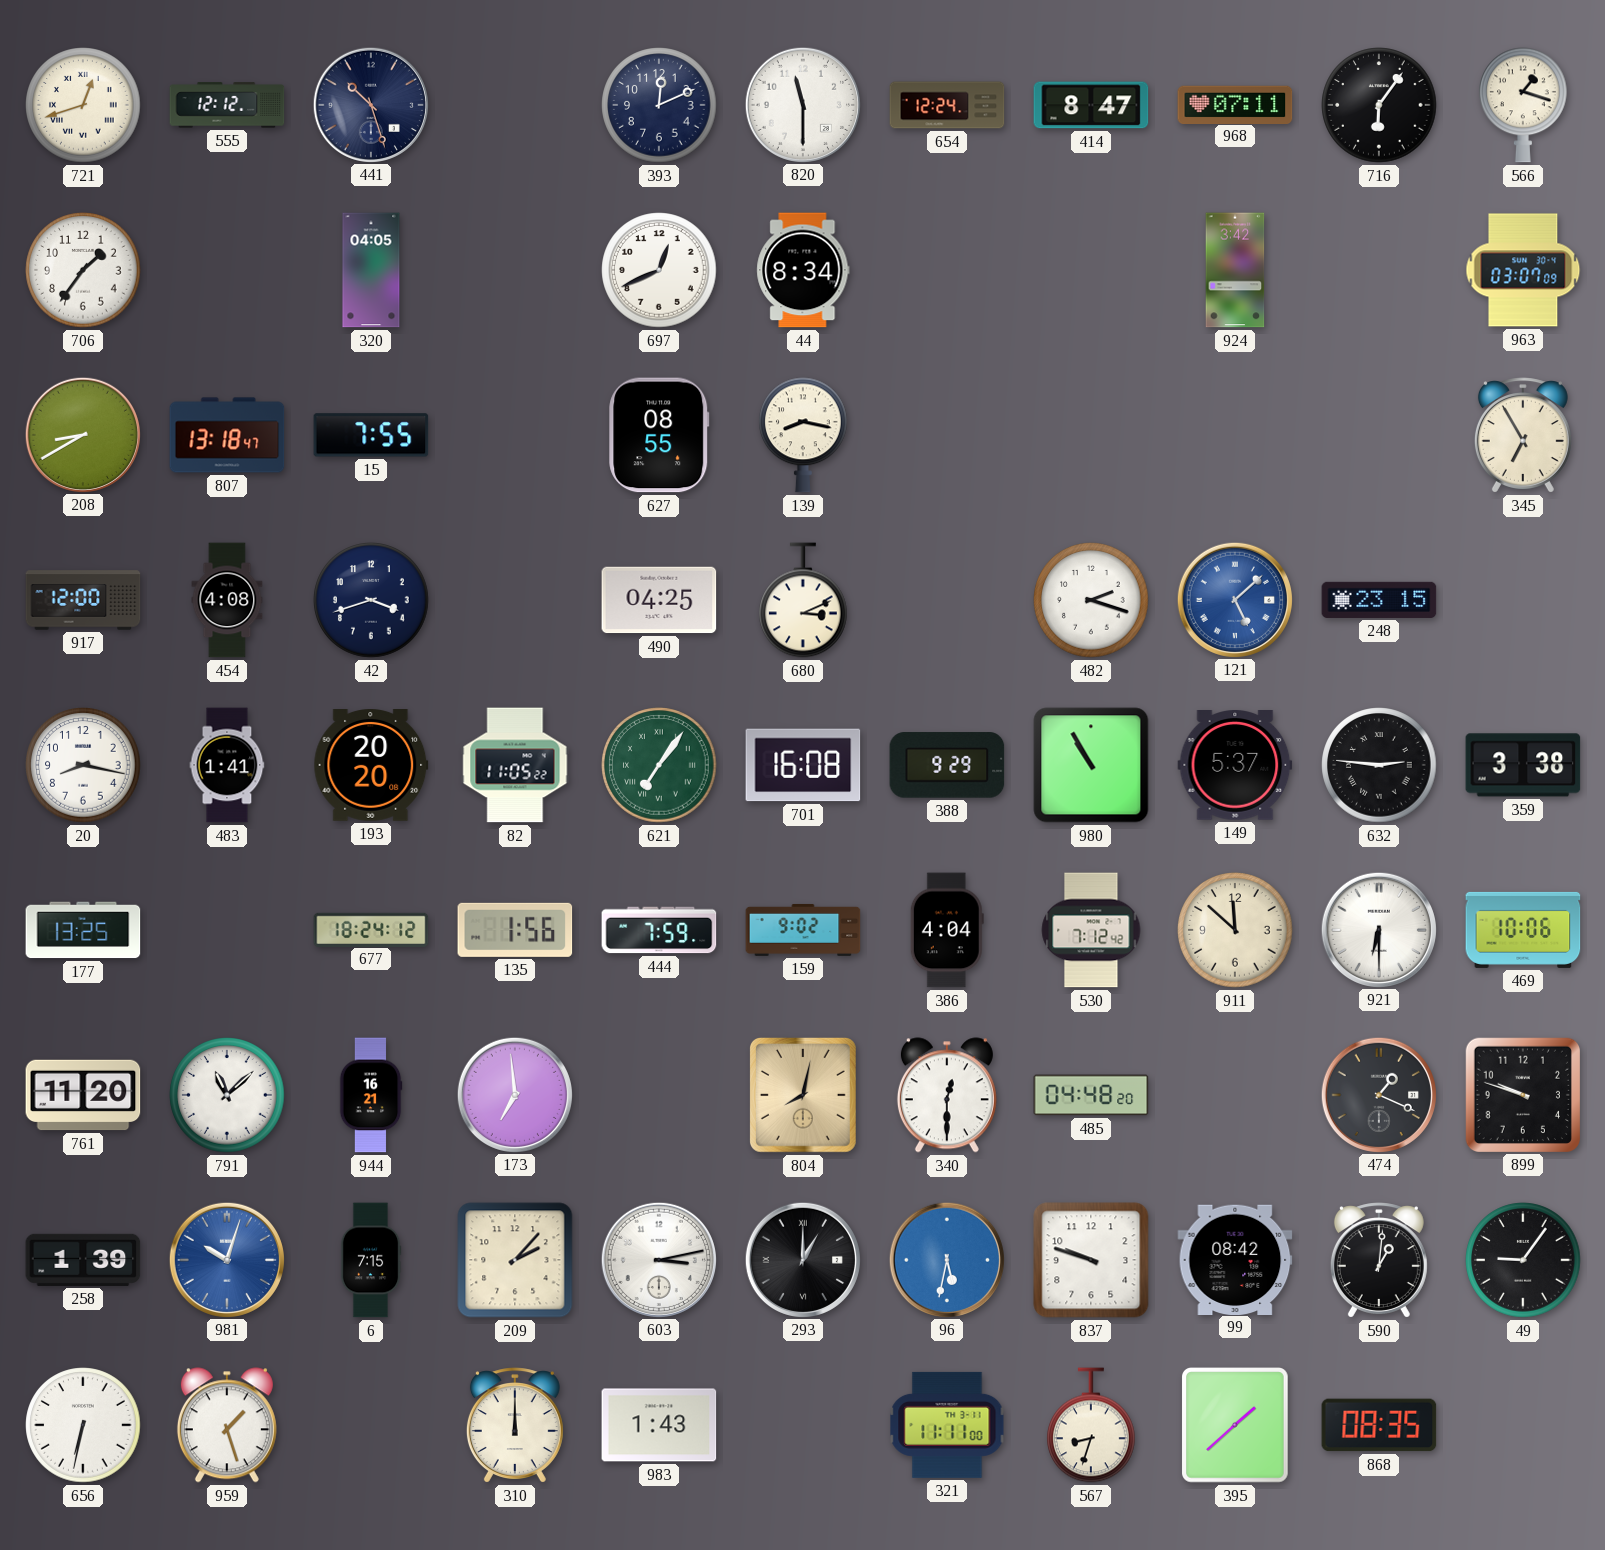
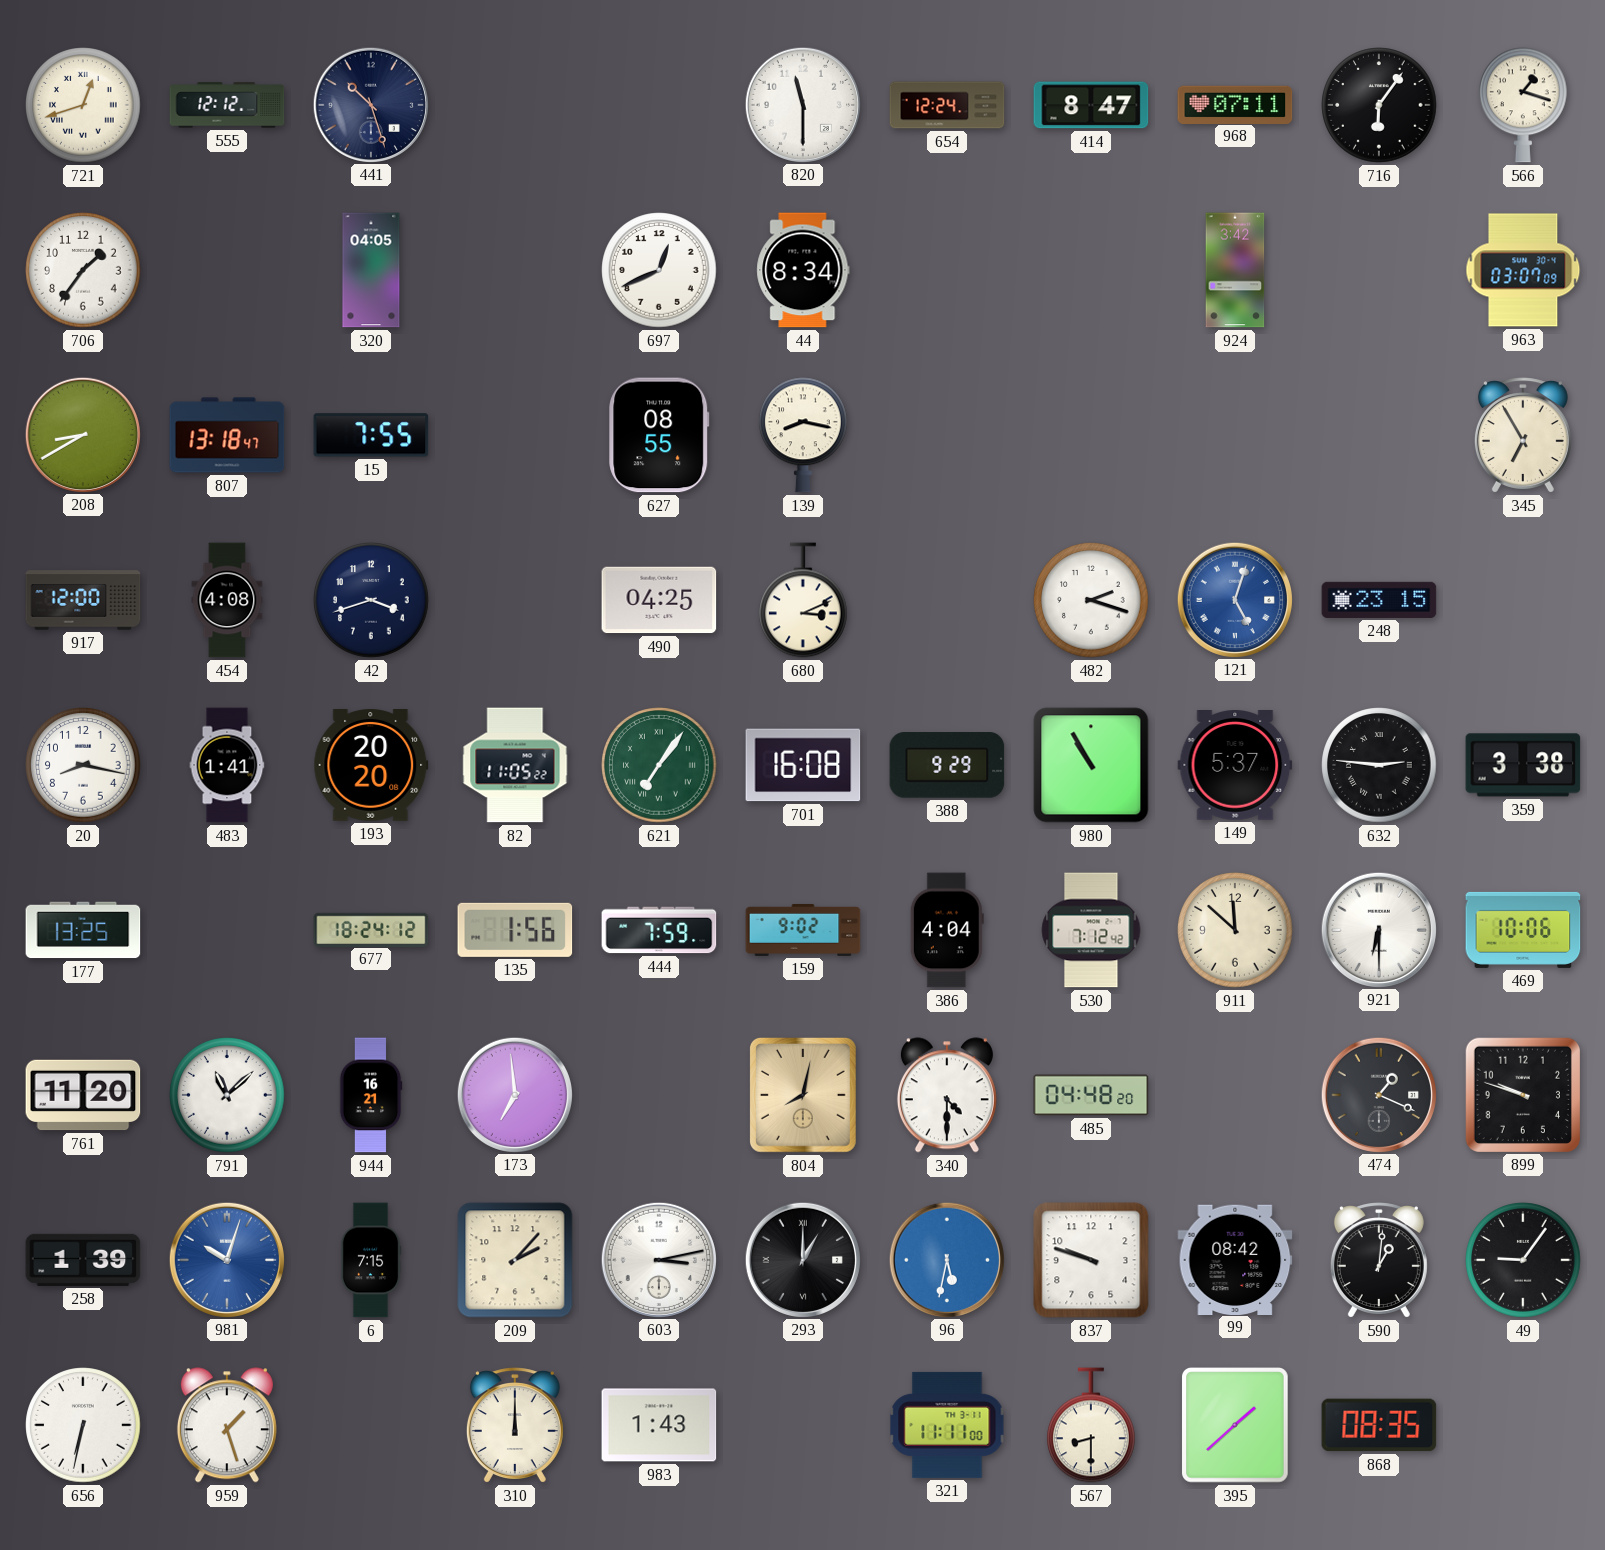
393: 12:11 -> none (659, 105)
121: 5:08 -> 5:03 (1234, 599)
340: 12:30 -> 4:30 (947, 1095)
567: 8:33 -> 8:30 (1092, 1425)
